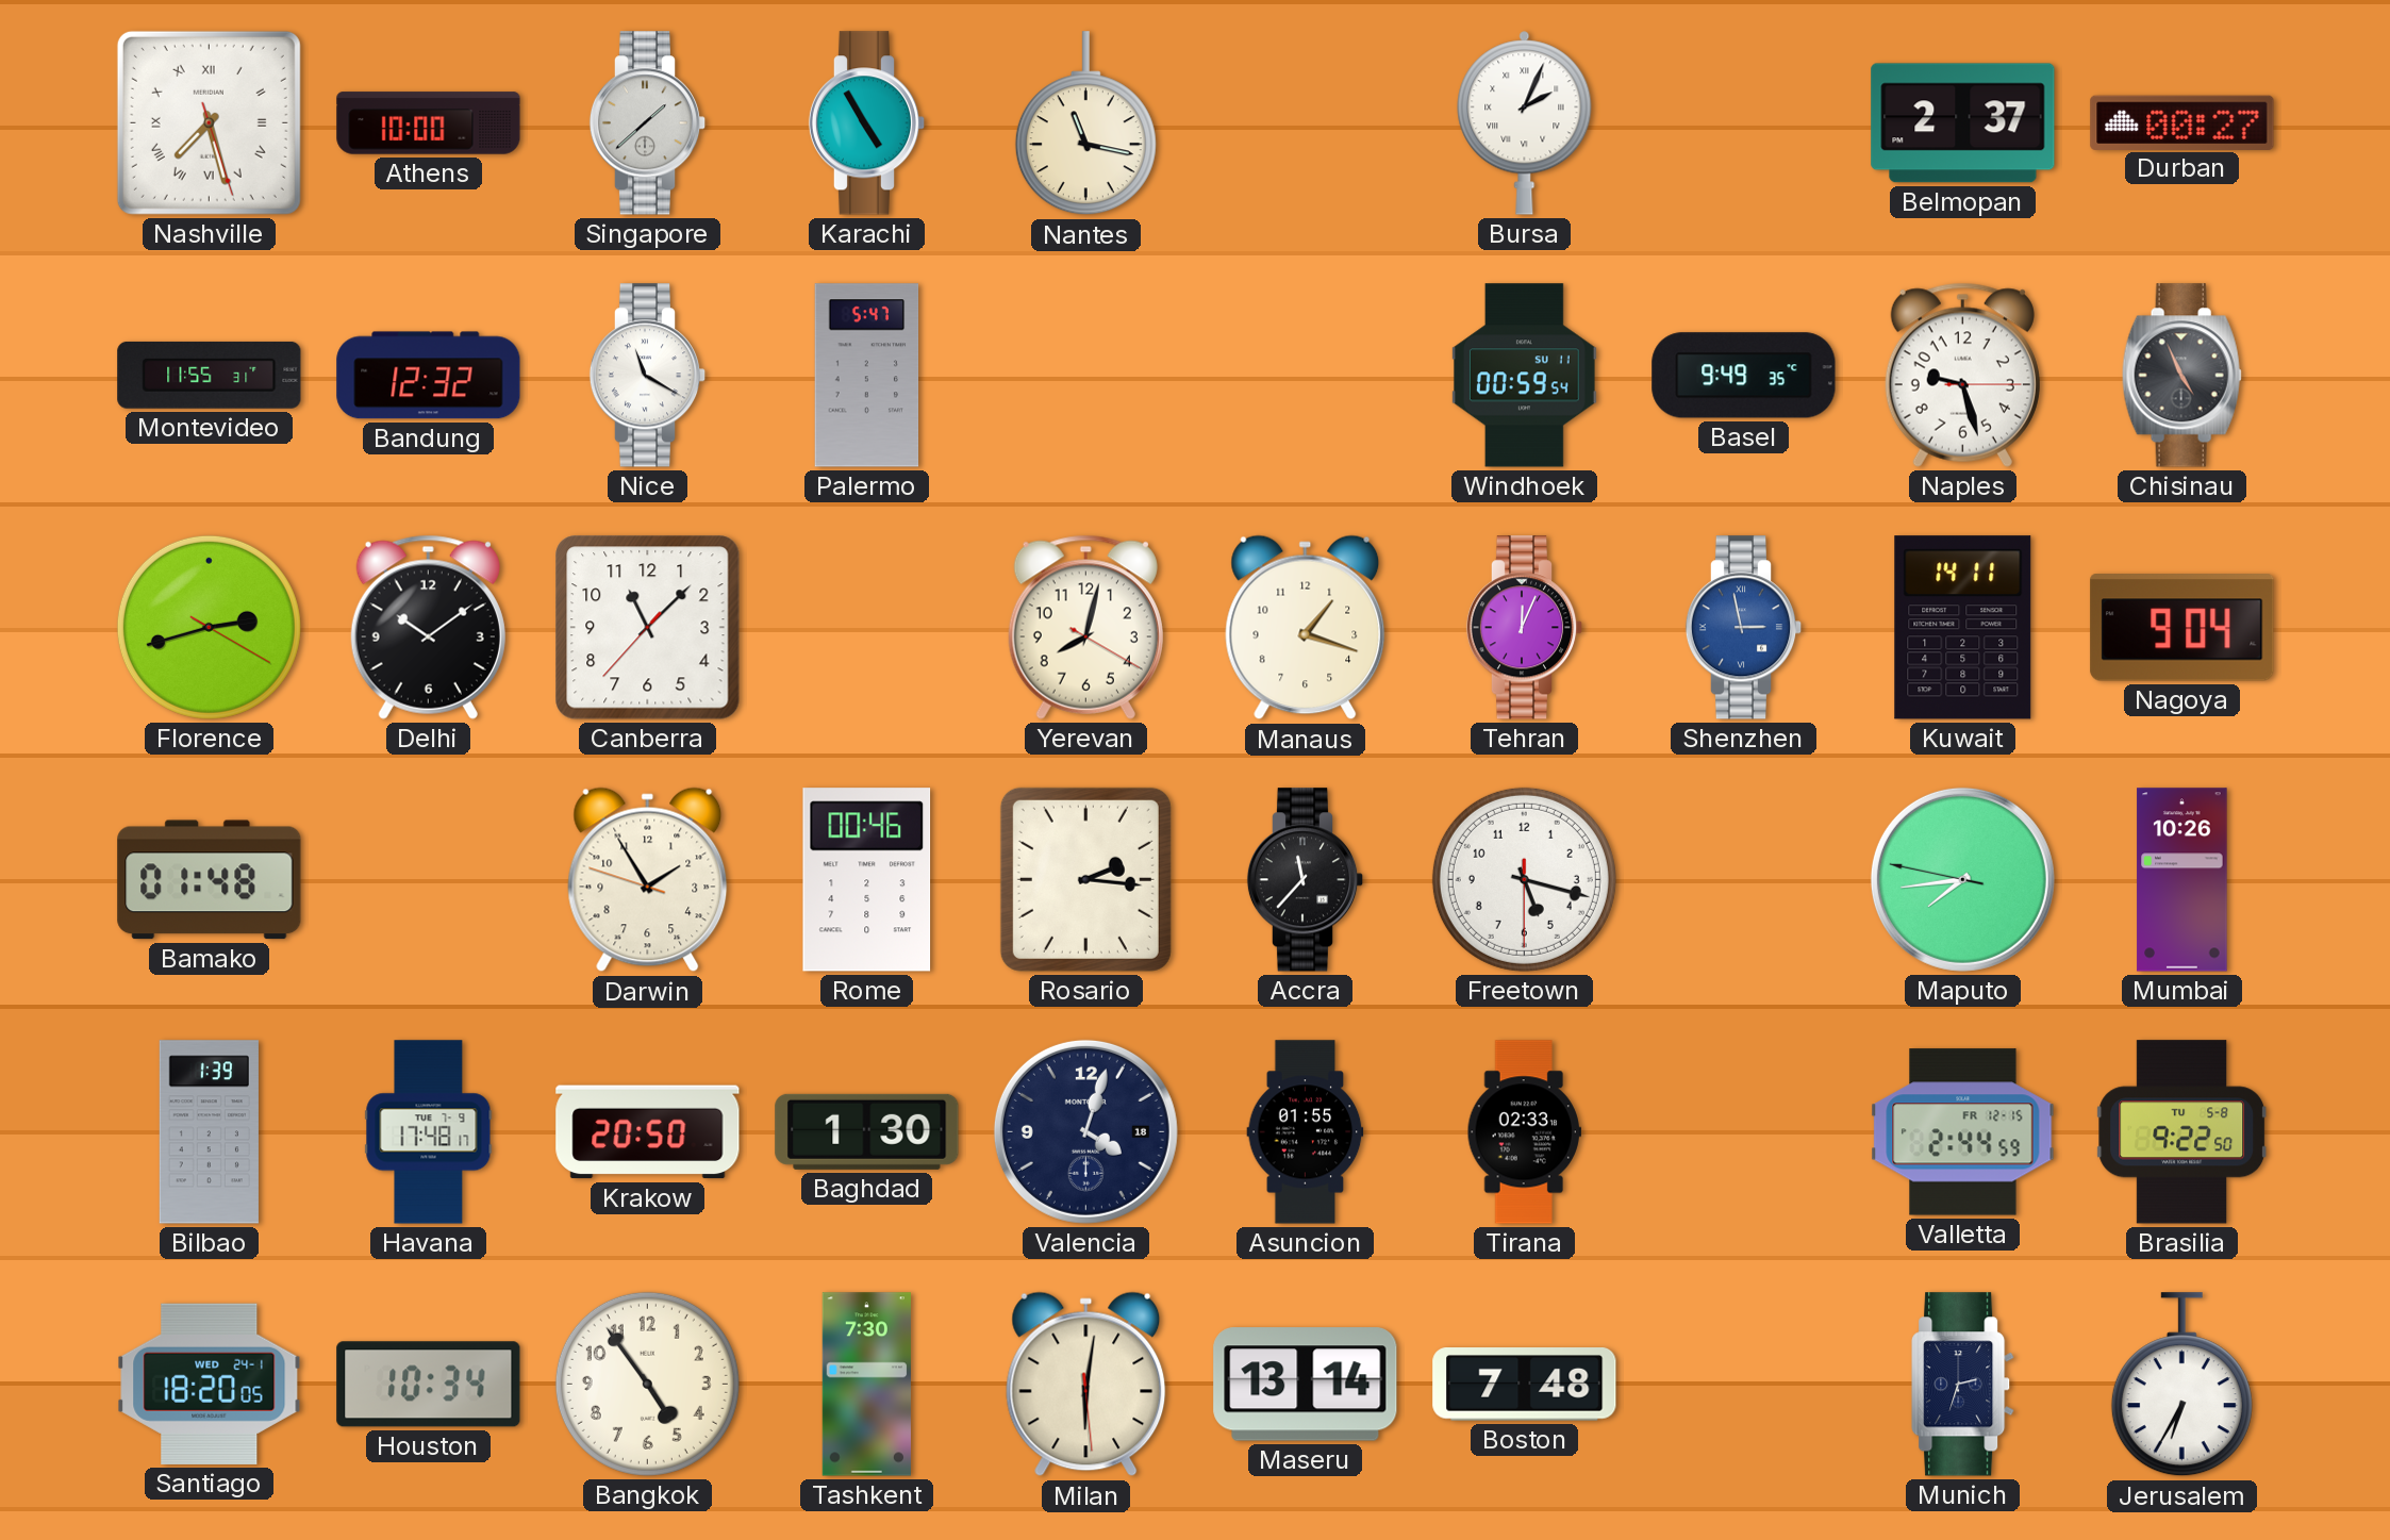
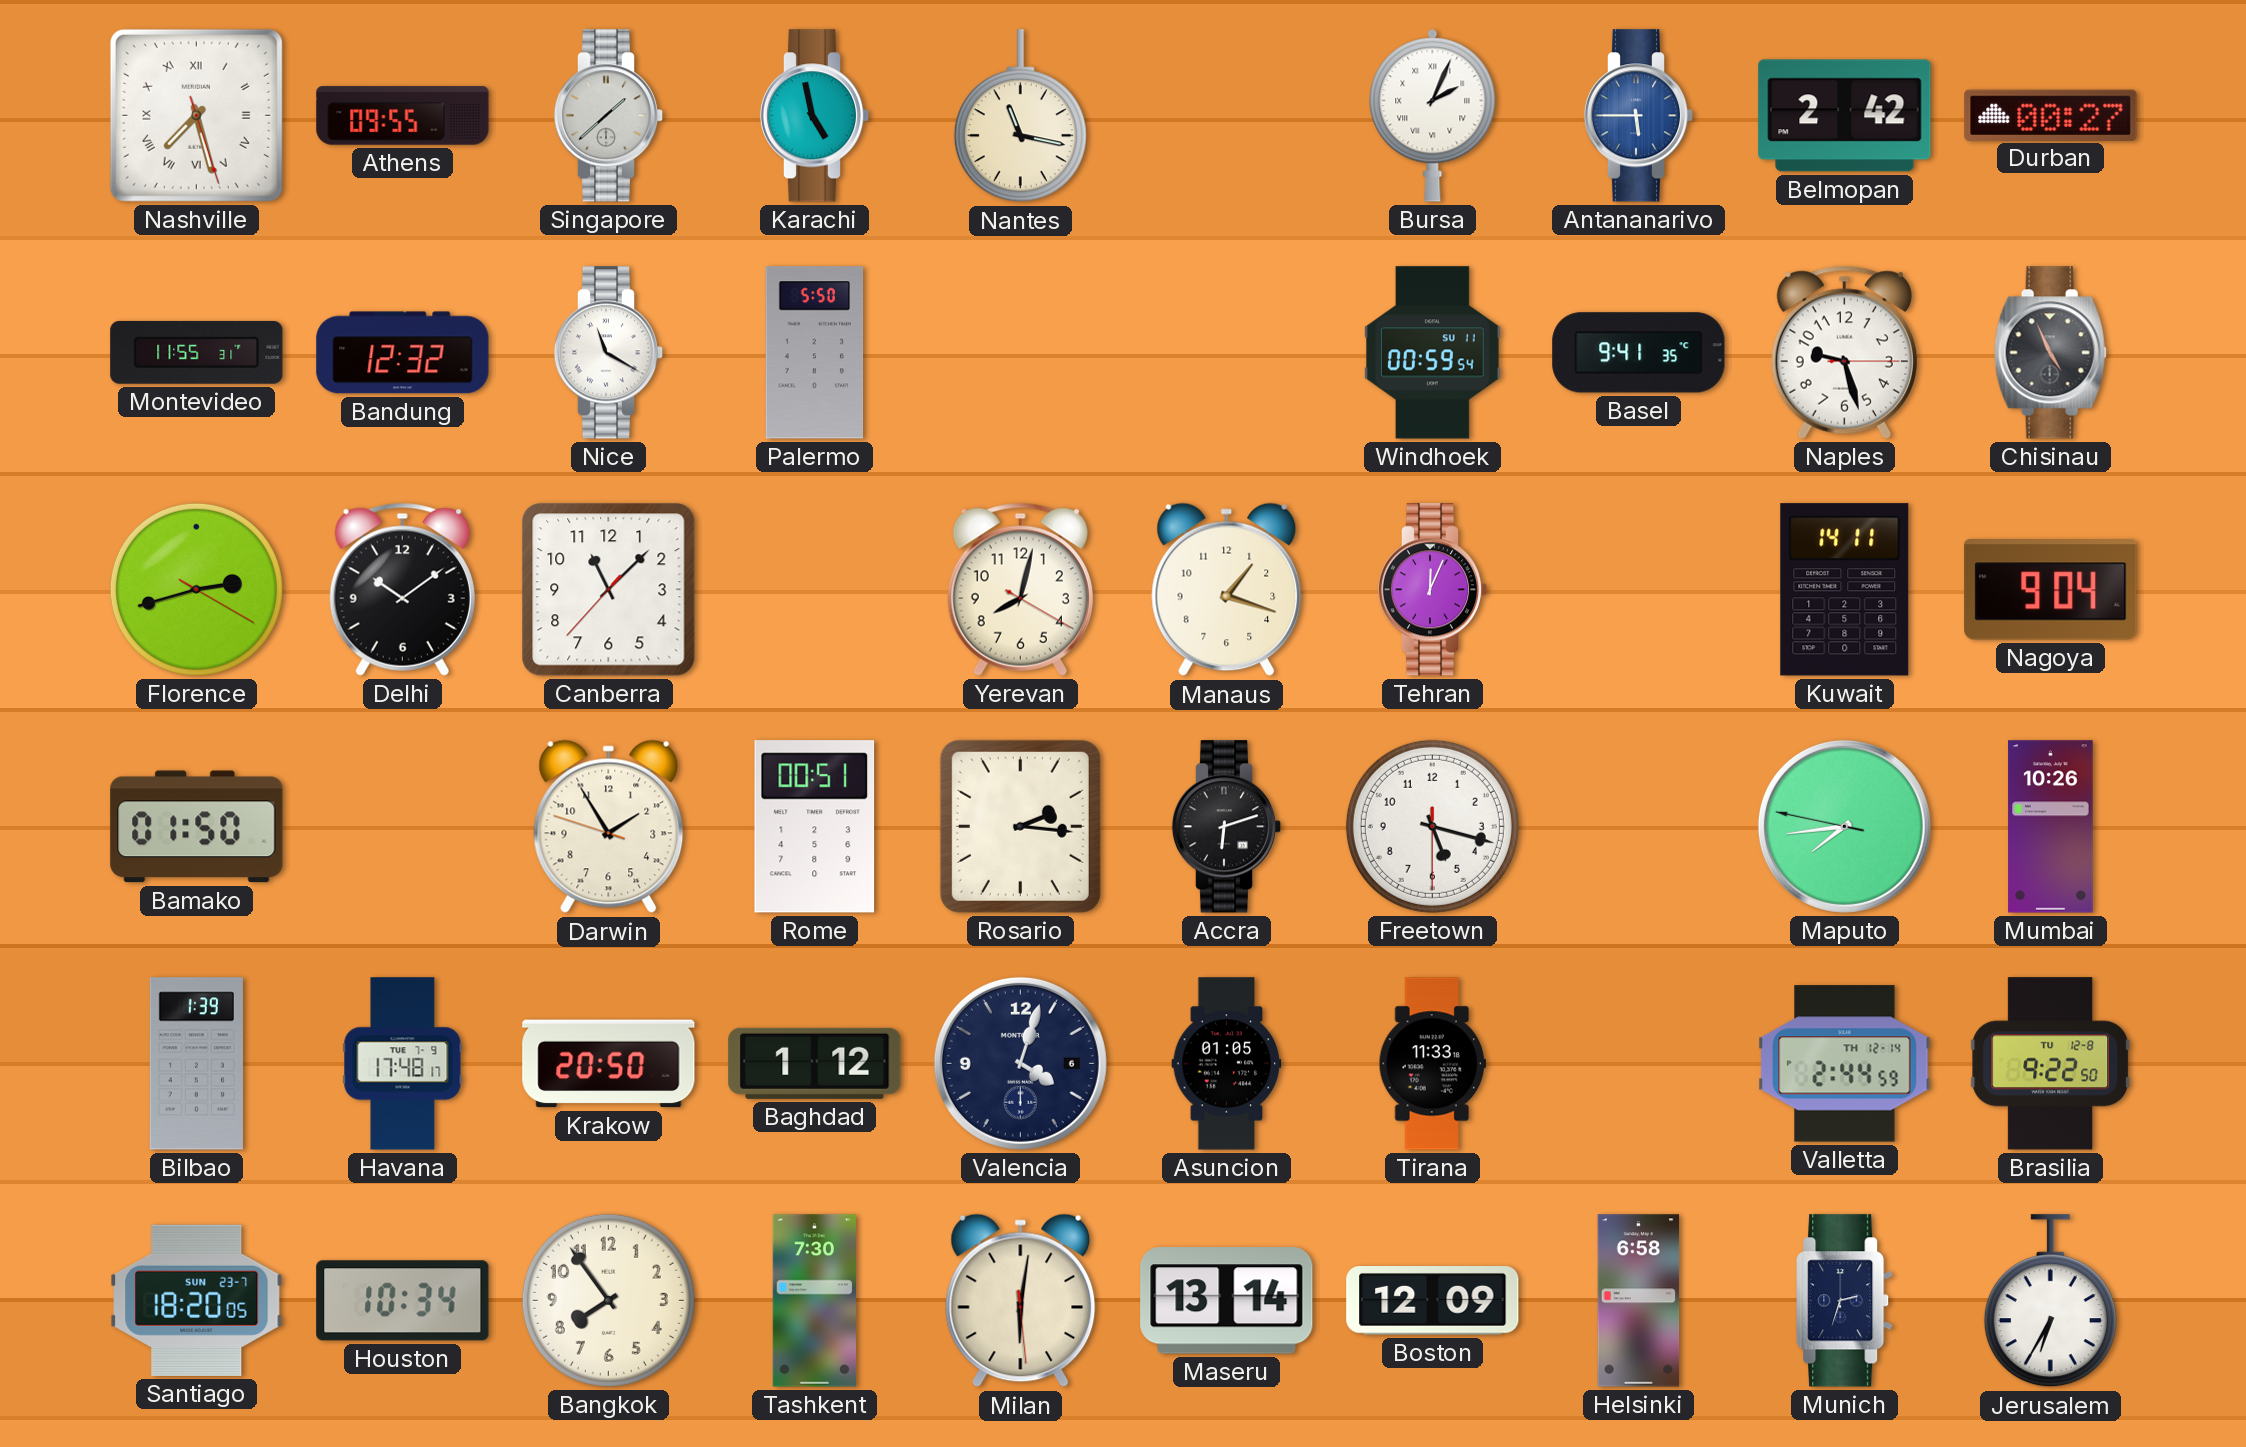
Athens: 10:00 -> 09:55 (403, 116)
Karachi: 4:55 -> 4:58 (815, 116)
Antananarivo: none -> 5:45 (1639, 116)
Belmopan: 2:37 -> 2:42 (1845, 116)
Palermo: 5:47 -> 5:50 (815, 353)
Basel: 9:49 -> 9:41 (1639, 353)
Shenzhen: 2:58 -> none (1744, 628)
Bamako: 01:48 -> 01:50 (197, 827)
Rome: 00:46 -> 00:51 (815, 827)
Accra: 11:37 -> 6:12 (1227, 827)
Baghdad: 1:30 -> 1:12 (815, 1063)
Valencia date: 18 -> 6 (1020, 1063)
Asuncion: 01:55 -> 01:05 (1227, 1064)
Tirana: 02:33 -> 11:33 (1432, 1064)
Valletta date: FR 12-15 -> TH 12-14 (1845, 1064)
Brasilia date: TU 5-8 -> TU 12-8 (2051, 1064)
Santiago date: WED 24-1 -> SUN 23-7 (197, 1300)
Bangkok: 4:54 -> 7:54 (608, 1300)
Boston: 7:48 -> 12:09 (1433, 1301)
Helsinki: none -> 6:58 (1639, 1301)
